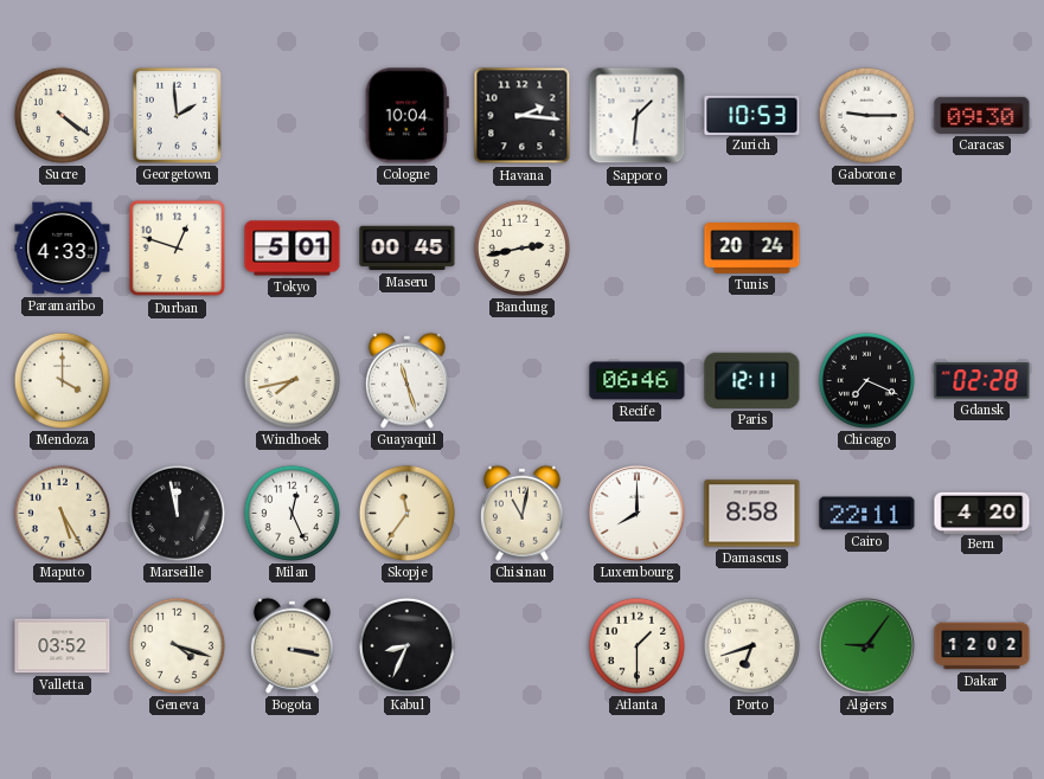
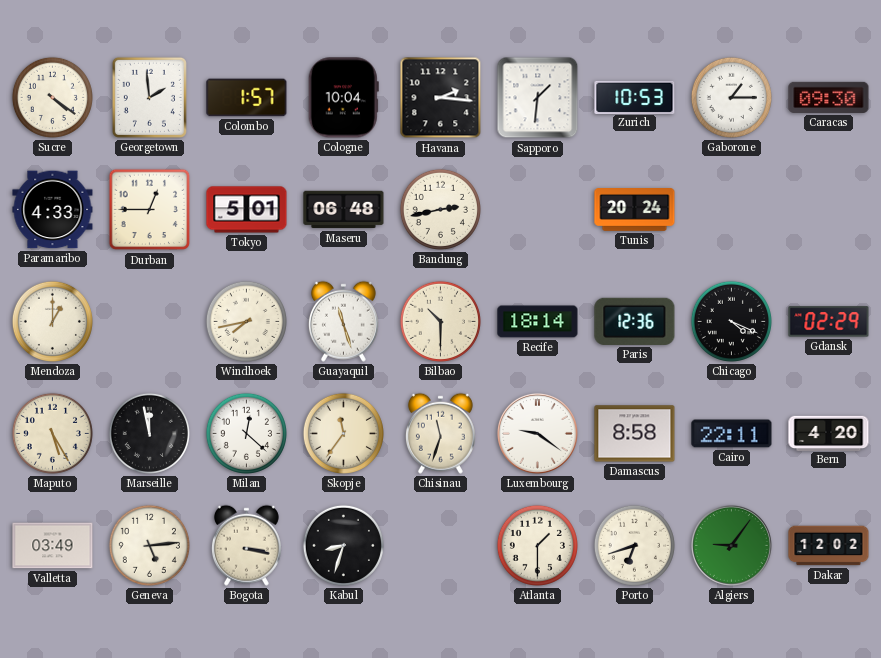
Colombo: none -> 1:57 (247, 98)
Gaborone: 9:15 -> 1:15 (731, 97)
Durban: 12:48 -> 12:45 (150, 210)
Maseru: 00:45 -> 06:48 (344, 210)
Mendoza: 4:00 -> 1:00 (52, 321)
Bilbao: none -> 10:30 (440, 321)
Recife: 06:46 -> 18:14 (538, 322)
Paris: 12:11 -> 12:36 (635, 321)
Chicago: 7:19 -> 4:19 (731, 321)
Gdansk: 02:28 -> 02:29 (829, 322)
Milan: 12:26 -> 12:22 (246, 433)
Chisinau: 11:02 -> 11:33 (440, 433)
Luxembourg: 8:00 -> 9:21 (537, 433)
Valletta: 03:52 -> 03:49 (53, 546)
Geneva: 4:18 -> 5:14 (149, 545)
Kabul: 8:34 -> 8:33 (343, 545)
